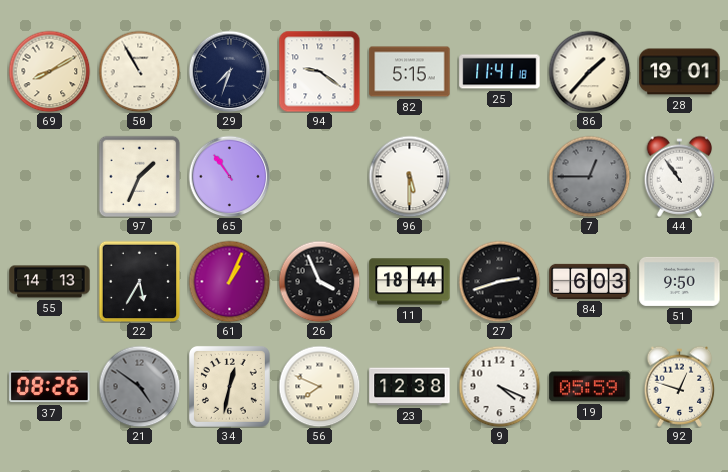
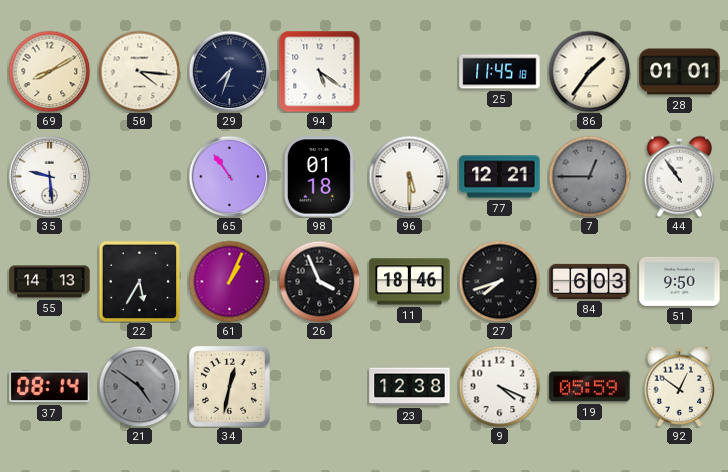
50: 10:55 -> 4:16 (139, 71)
94: 9:21 -> 5:21 (319, 71)
82: 5:15 -> none (410, 72)
25: 11:41 -> 11:45 (500, 72)
86: 1:37 -> 1:36 (589, 71)
28: 19:01 -> 01:01 (680, 72)
35: none -> 9:29 (49, 176)
97: 1:34 -> none (139, 176)
98: none -> 01:18 (319, 177)
77: none -> 12:21 (500, 177)
11: 18:44 -> 18:46 (410, 282)
27: 2:42 -> 7:42 (499, 281)
37: 08:26 -> 08:14 (50, 387)
56: 7:49 -> none (319, 386)
92: 12:48 -> 12:51 (680, 386)
